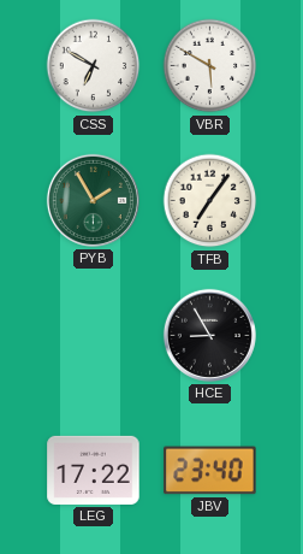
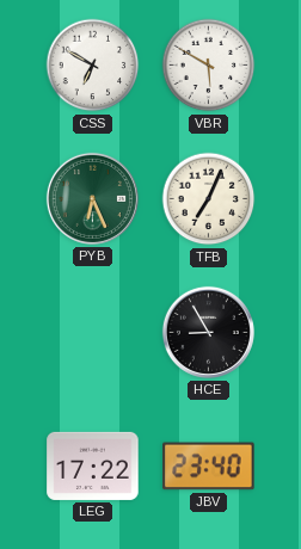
PYB: 1:55 -> 6:26 (92, 198)
TFB: 7:06 -> 7:04 (209, 199)
